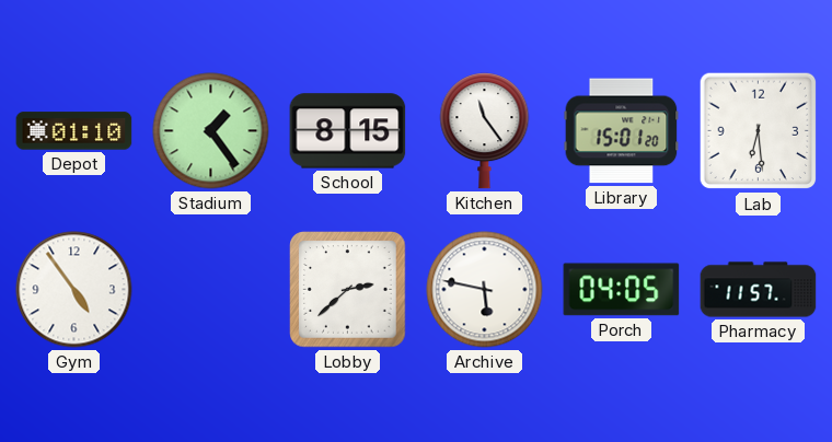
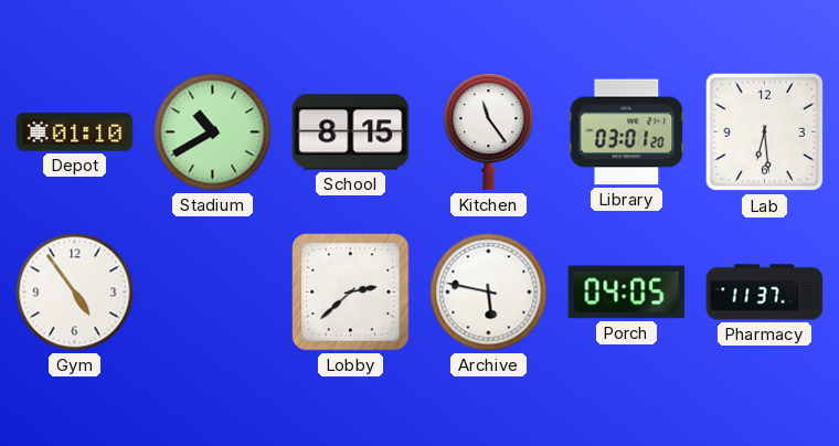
Stadium: 1:24 -> 10:40 (213, 132)
Library: 15:01 -> 03:01 (627, 132)
Pharmacy: 11:57 -> 11:37 (765, 293)
